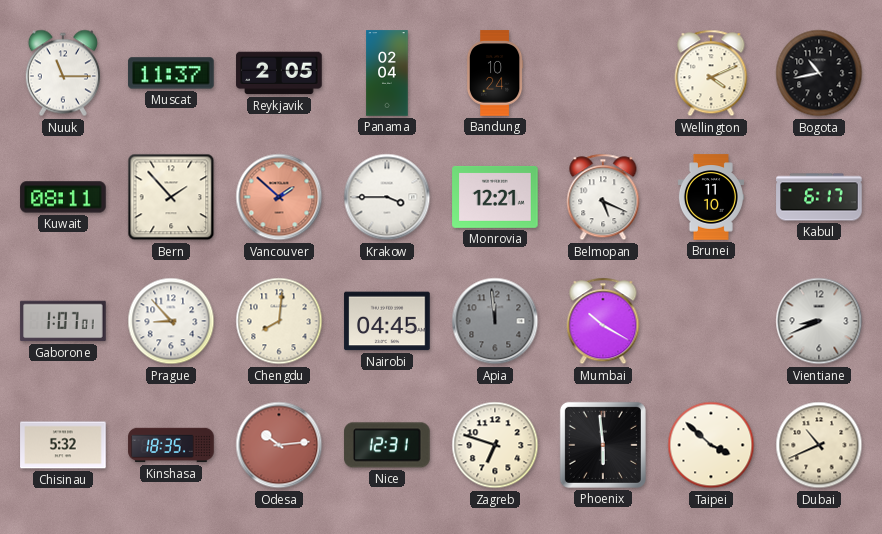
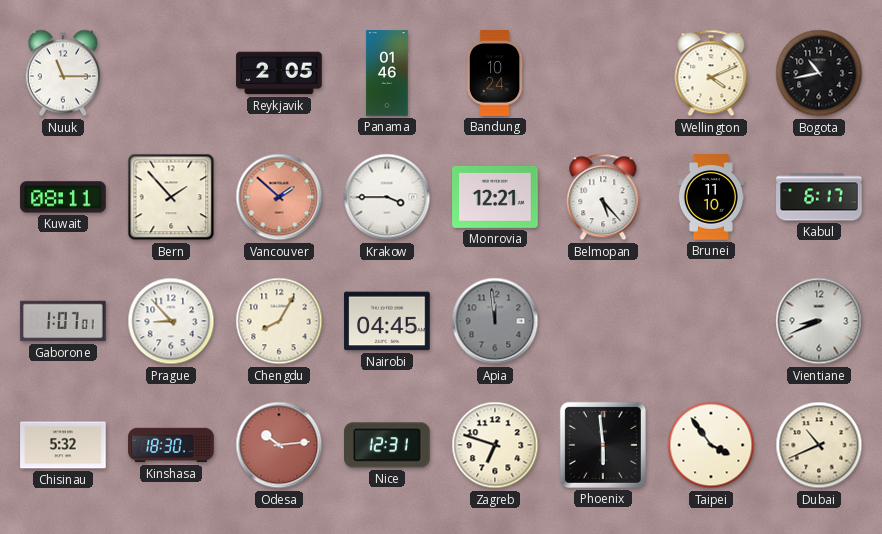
Muscat: 11:37 -> none (171, 73)
Panama: 02:04 -> 01:46 (387, 73)
Belmopan: 5:19 -> 5:23 (603, 197)
Chengdu: 8:01 -> 8:05 (279, 321)
Mumbai: 10:20 -> none (603, 321)
Kinshasa: 18:35 -> 18:30 (171, 445)
Taipei: 3:52 -> 3:54 (711, 445)
